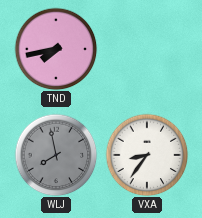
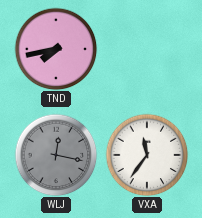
WLJ: 7:58 -> 12:17 (56, 155)
VXA: 8:36 -> 11:36 (147, 155)
